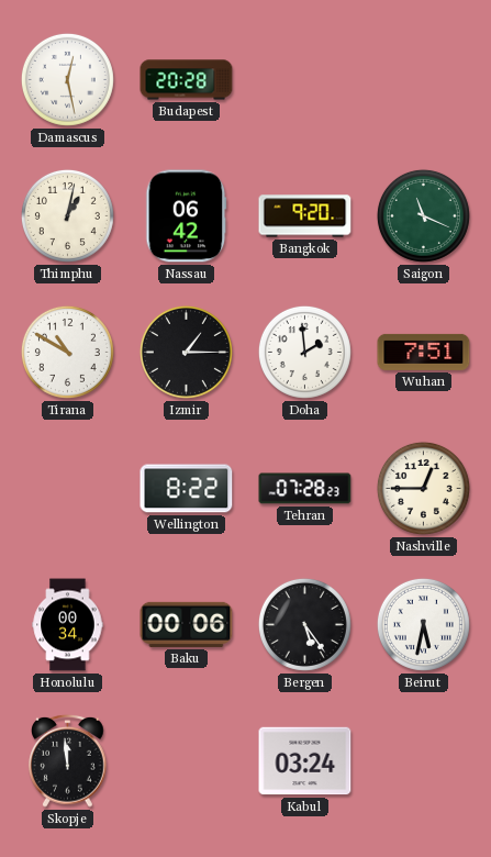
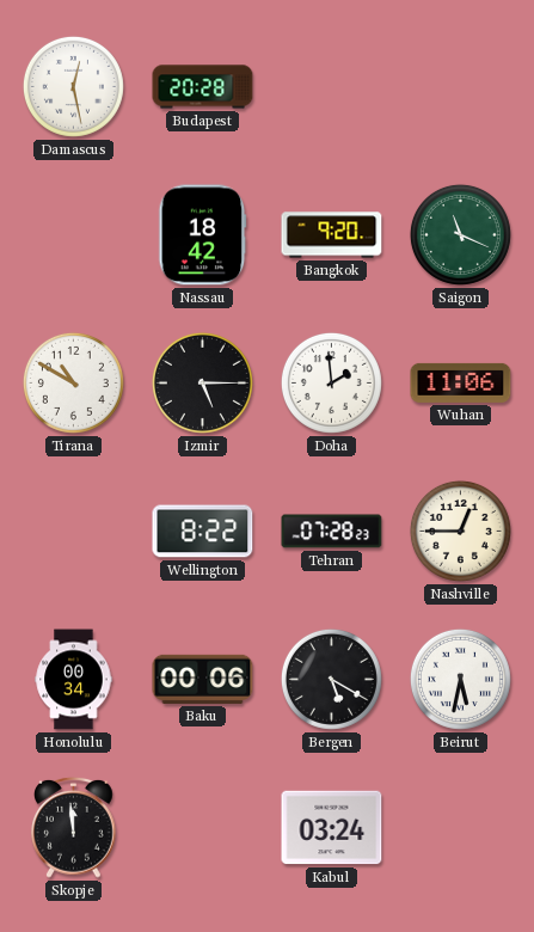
Thimphu: 1:02 -> none (67, 215)
Nassau: 06:42 -> 18:42 (203, 235)
Izmir: 1:15 -> 5:15 (202, 382)
Wuhan: 7:51 -> 11:06 (461, 382)
Bergen: 5:24 -> 5:20 (331, 679)
